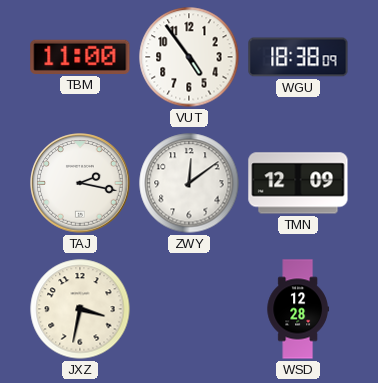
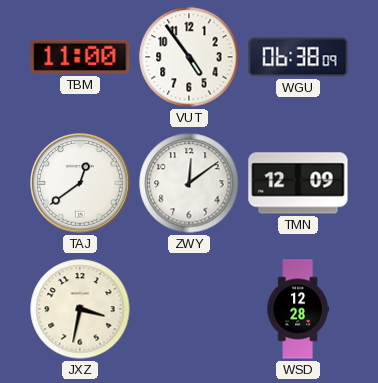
WGU: 18:38 -> 06:38 (298, 57)
TAJ: 2:17 -> 12:39 (80, 183)
